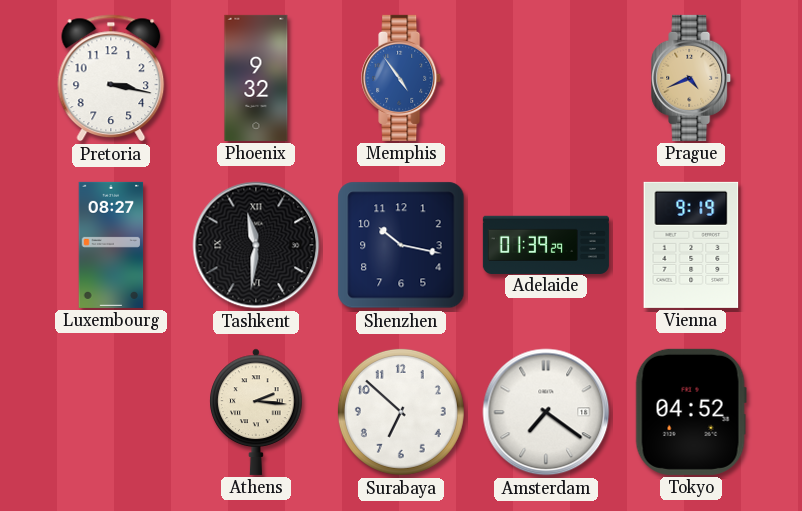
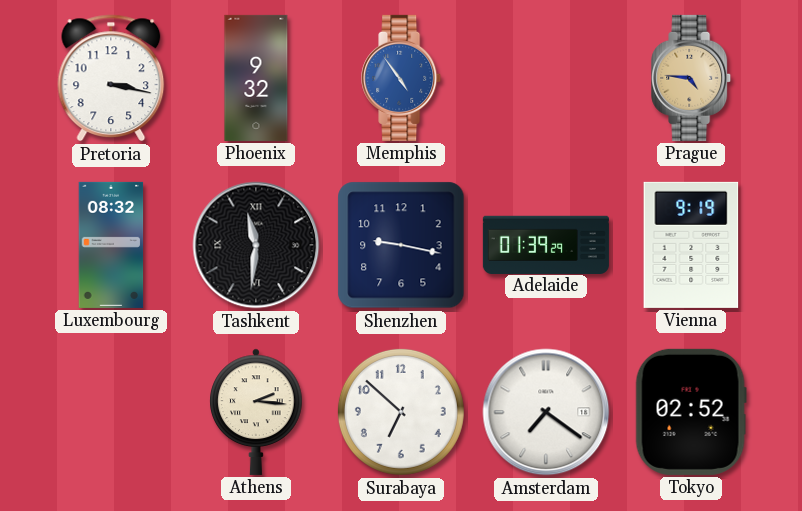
Prague: 4:41 -> 4:46 (692, 78)
Luxembourg: 08:27 -> 08:32 (111, 245)
Shenzhen: 10:17 -> 9:17 (401, 245)
Tokyo: 04:52 -> 02:52 (691, 412)
